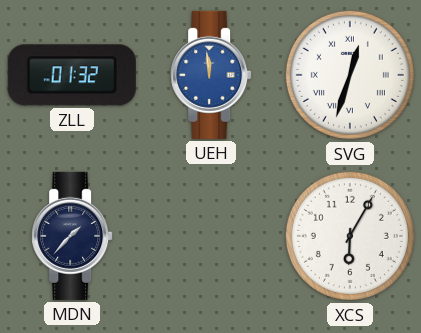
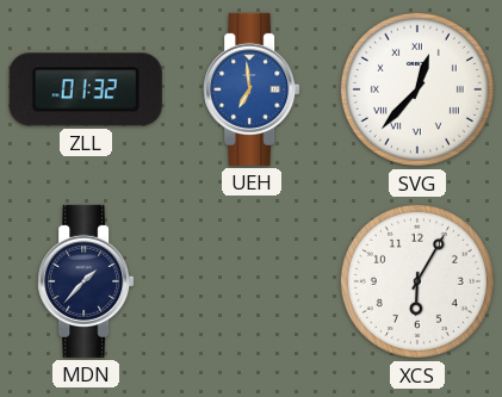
UEH: 11:59 -> 6:59 (252, 89)
SVG: 12:33 -> 12:37 (417, 89)
